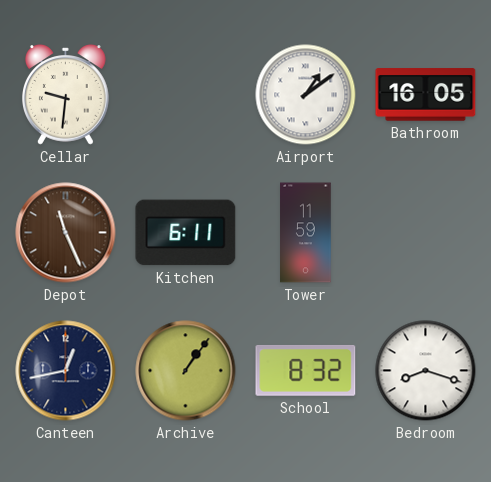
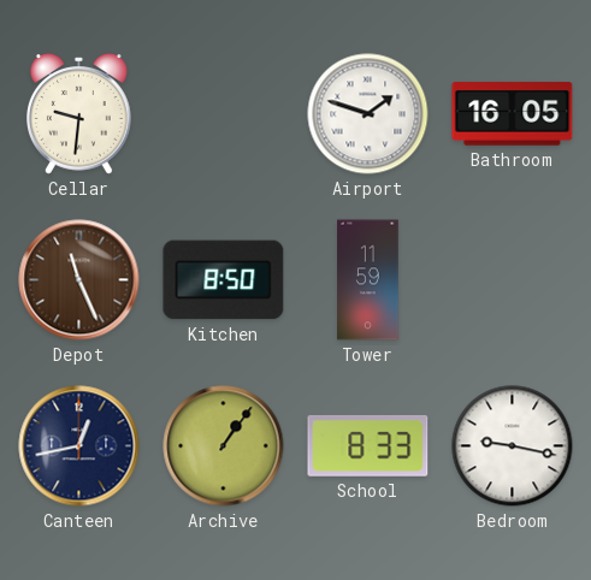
Airport: 1:09 -> 1:48 (368, 114)
Kitchen: 6:11 -> 8:50 (224, 280)
School: 8:32 -> 8:33 (368, 445)
Bedroom: 8:18 -> 9:17 (513, 446)
